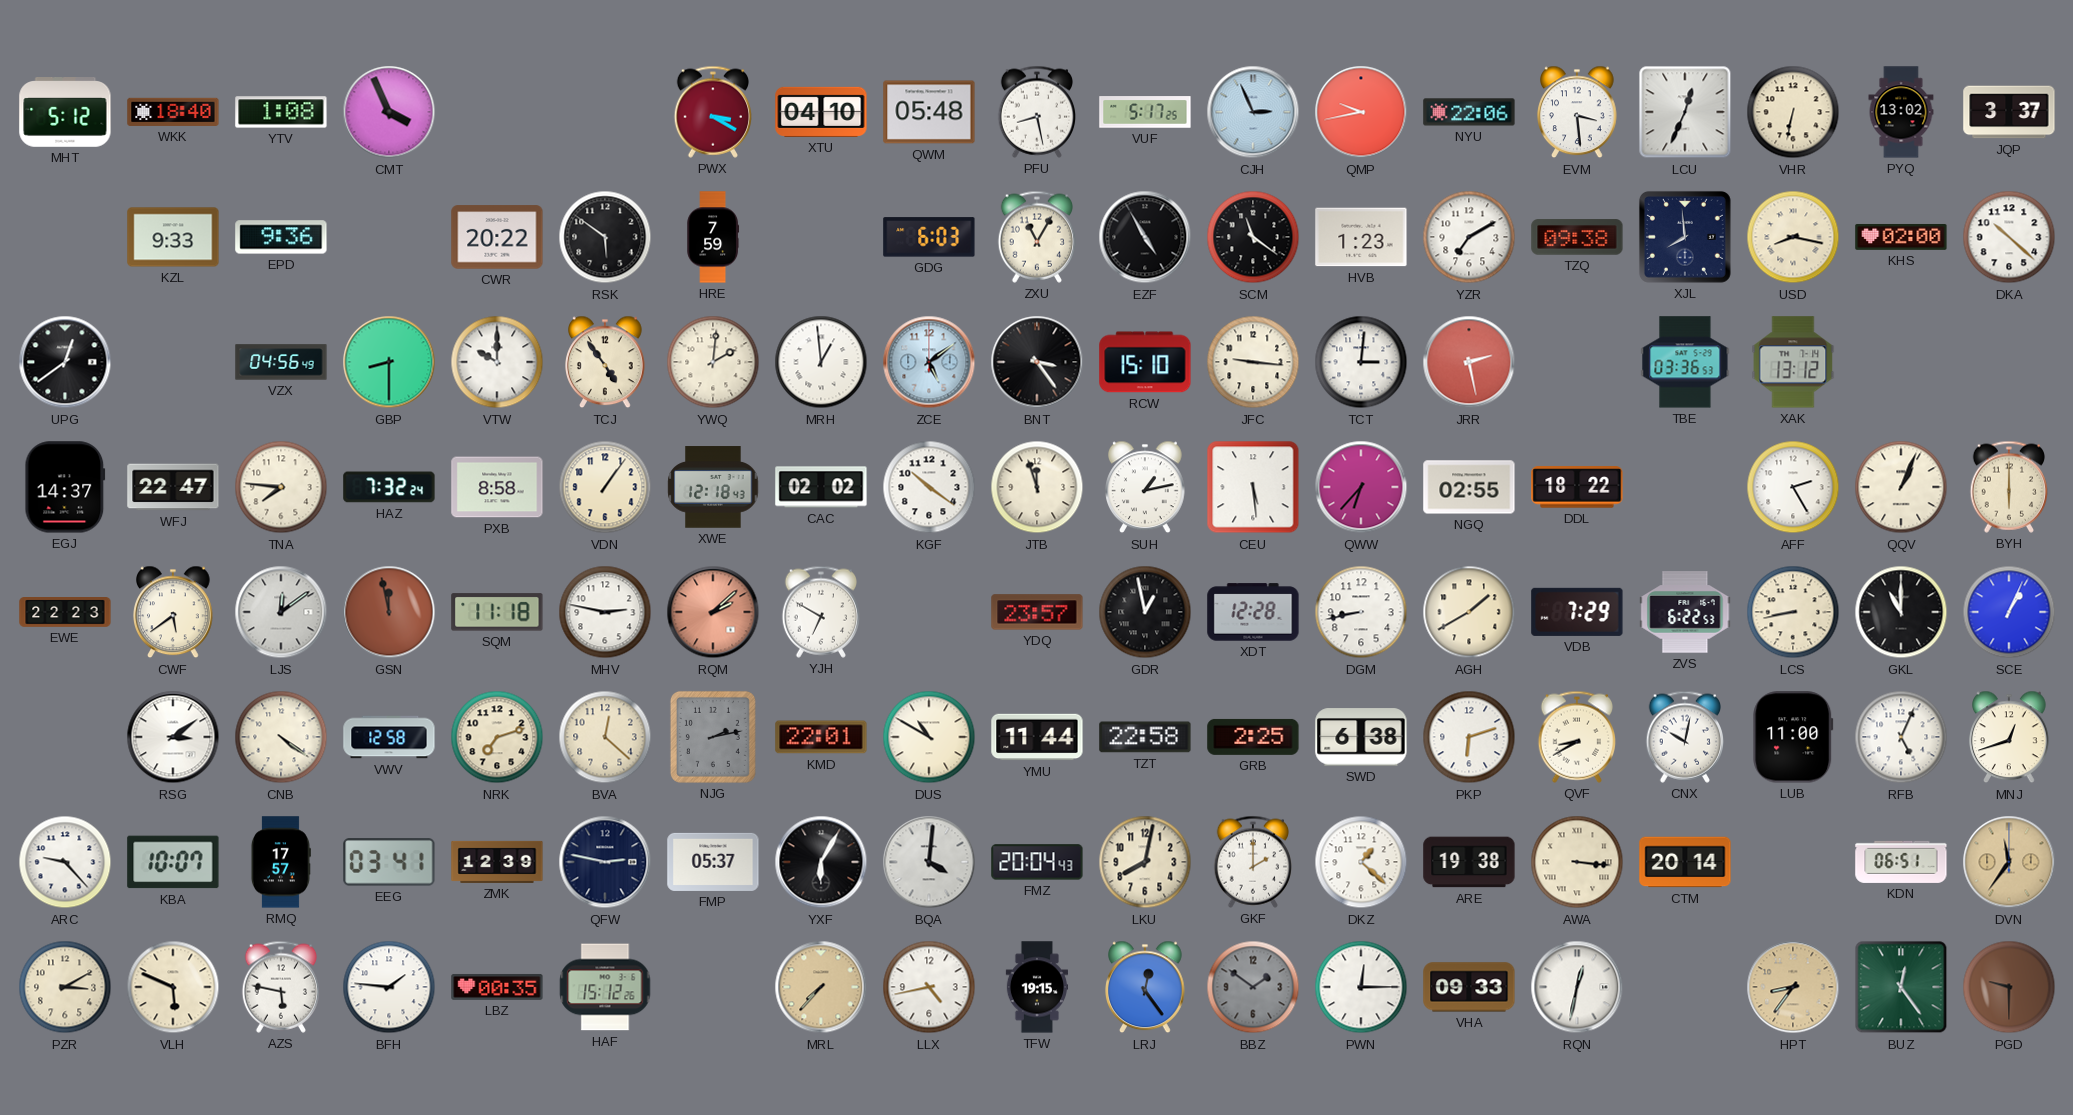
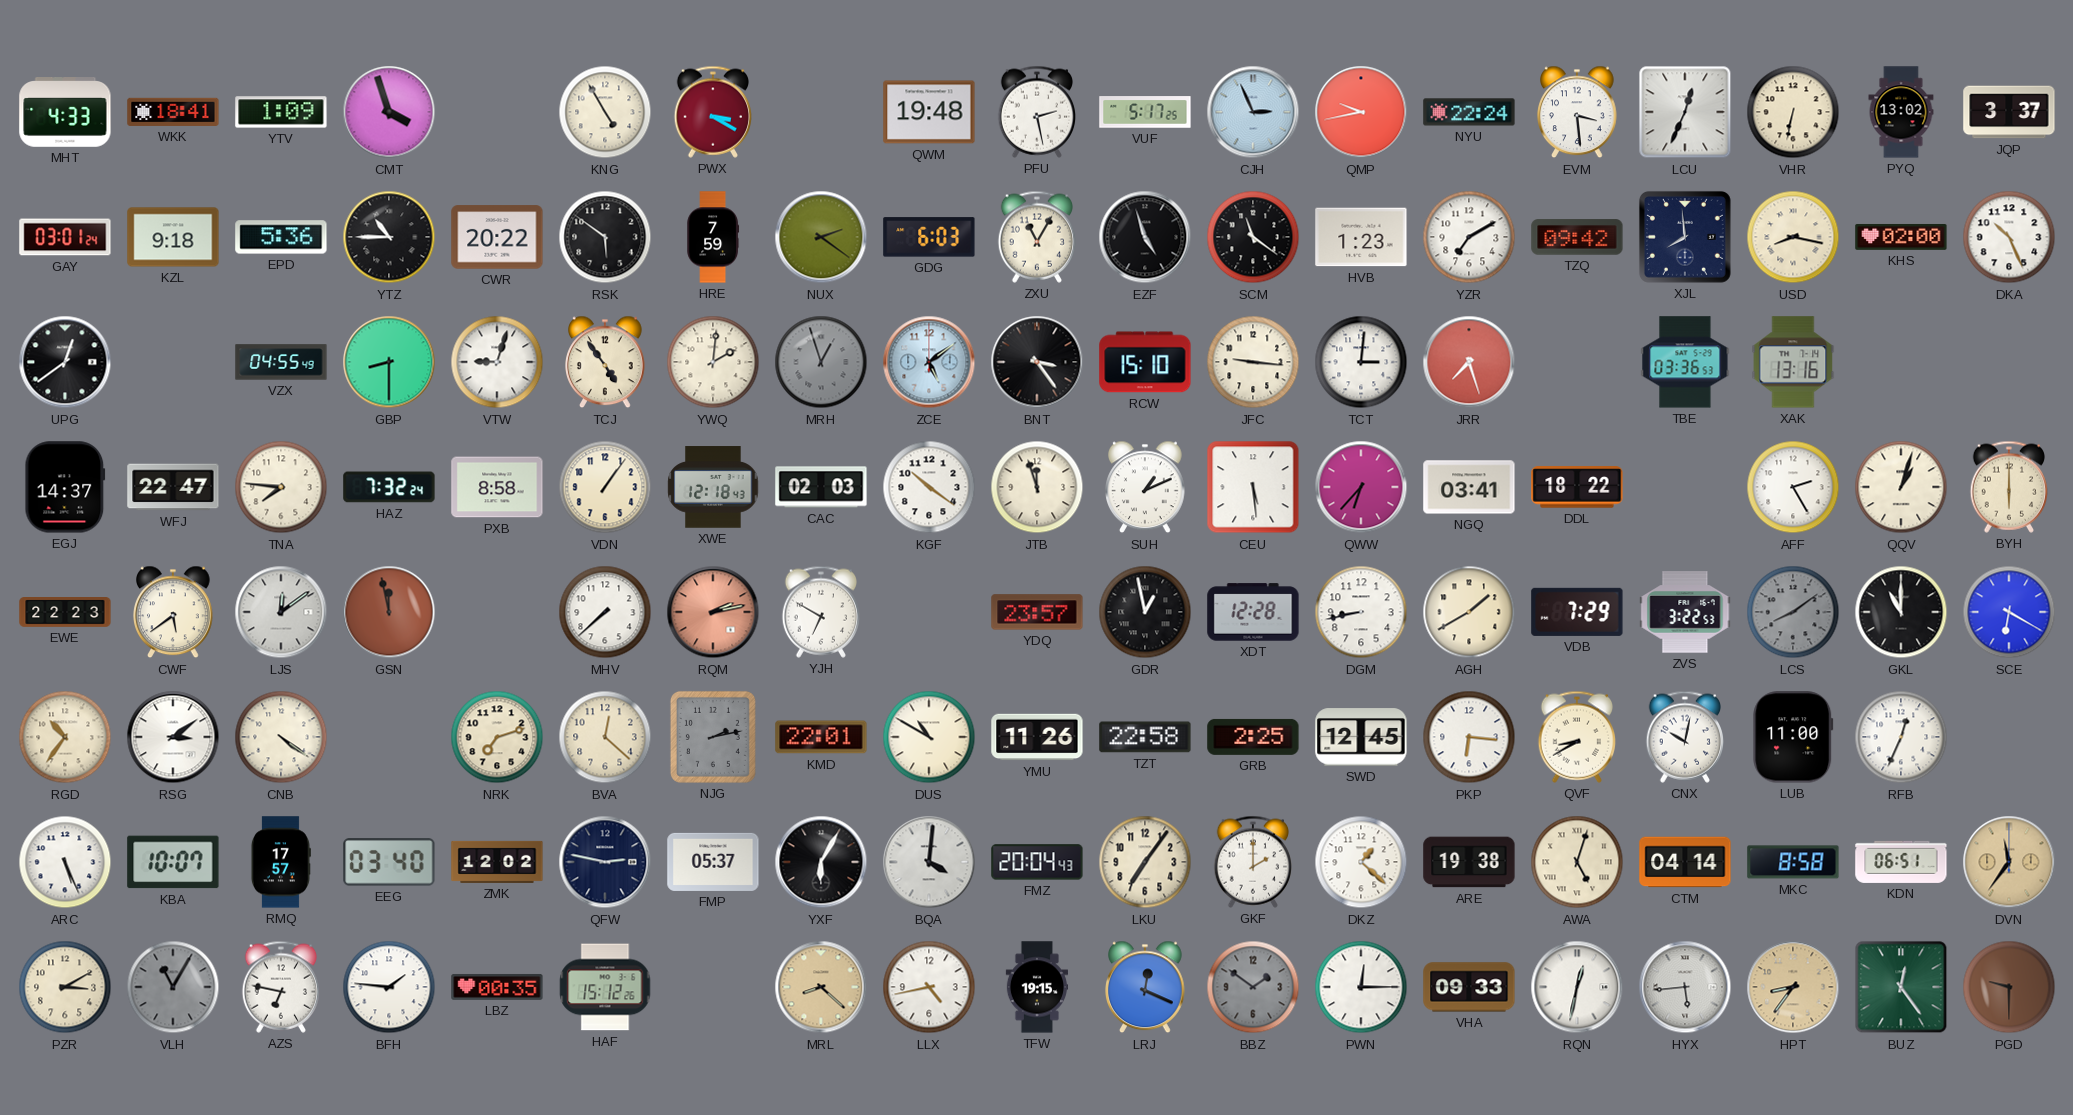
MHT: 5:12 -> 4:33 (65, 113)
WKK: 18:40 -> 18:41 (173, 112)
YTV: 1:08 -> 1:09 (281, 112)
CMT: 3:56 -> 3:57 (389, 112)
KNG: none -> 4:55 (605, 112)
XTU: 04:10 -> none (821, 112)
QWM: 05:48 -> 19:48 (929, 112)
PFU: 8:28 -> 2:28 (1036, 112)
NYU: 22:06 -> 22:24 (1469, 112)
GAY: none -> 03:01 (65, 237)
KZL: 9:33 -> 9:18 (173, 237)
EPD: 9:36 -> 5:36 (281, 237)
YTZ: none -> 10:45 (389, 237)
NUX: none -> 2:21 (821, 237)
EZF: 4:55 -> 4:57 (1145, 237)
TZQ: 09:38 -> 09:42 (1577, 237)
DKA: 10:22 -> 10:26 (2009, 237)
VZX: 04:56 -> 04:55 (281, 362)
VTW: 10:00 -> 9:03 (497, 362)
MRH: 12:59 -> 12:57 (821, 362)
MRH dial: white -> grey (821, 362)
JRR: 2:28 -> 7:27 (1469, 362)
XAK: 13:12 -> 13:16 (1793, 362)
CAC: 02:02 -> 02:03 (821, 487)
SUH: 1:13 -> 1:11 (1146, 487)
NGQ: 02:55 -> 03:41 (1469, 487)
QQV: 1:04 -> 1:03 (1901, 487)
SQM: 11:18 -> none (497, 612)
MHV: 2:47 -> 7:38 (605, 612)
RQM: 2:08 -> 2:13 (713, 612)
ZVS: 6:22 -> 3:22 (1685, 612)
LCS: 8:43 -> 8:09 (1793, 612)
LCS dial: cream -> grey (1793, 612)
SCE: 1:04 -> 6:20 (2009, 612)
RGD: none -> 10:36 (65, 737)
VWV: 12:58 -> none (389, 737)
YMU: 11:44 -> 11:26 (1037, 737)
SWD: 6:38 -> 12:45 (1361, 737)
PKP: 6:12 -> 6:16 (1469, 737)
RFB: 5:04 -> 12:34 (1901, 737)
MNJ: 12:42 -> none (2010, 737)
ARC: 9:23 -> 5:26 (65, 862)
EEG: 03:41 -> 03:40 (389, 862)
ZMK: 12:39 -> 12:02 (497, 862)
LKU: 8:02 -> 7:06 (1145, 862)
AWA: 3:16 -> 5:03 (1577, 862)
CTM: 20:14 -> 04:14 (1685, 862)
MKC: none -> 8:58 (1793, 862)
VLH: 5:49 -> 11:05 (173, 987)
VLH dial: cream -> grey (173, 987)
AZS: 5:47 -> 6:47 (280, 987)
MRL: 7:37 -> 8:22 (821, 987)
LRJ: 12:24 -> 12:19 (1146, 987)
HYX: none -> 5:44 (1685, 987)
